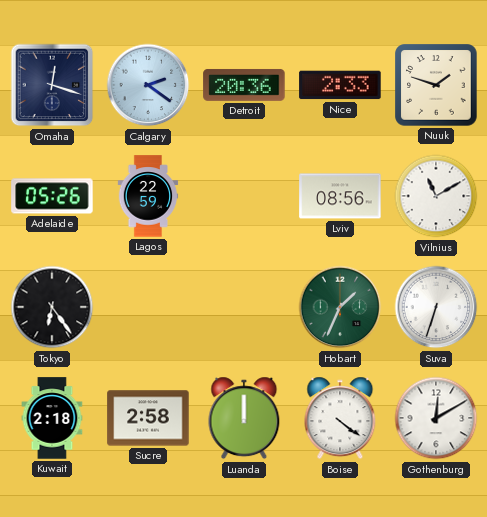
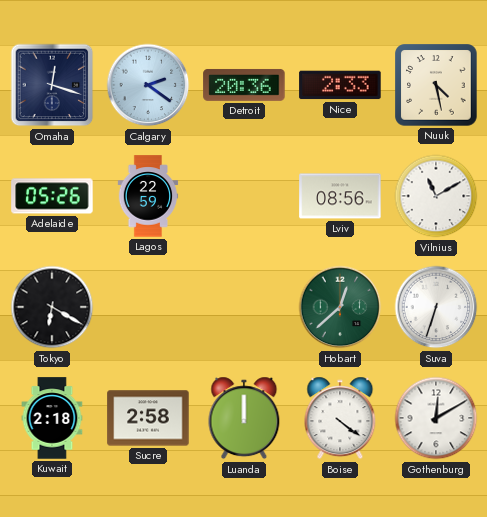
Nuuk: 1:48 -> 4:28 (436, 85)
Tokyo: 6:24 -> 6:20 (52, 307)
Hobart: 1:34 -> 12:38 (340, 307)
